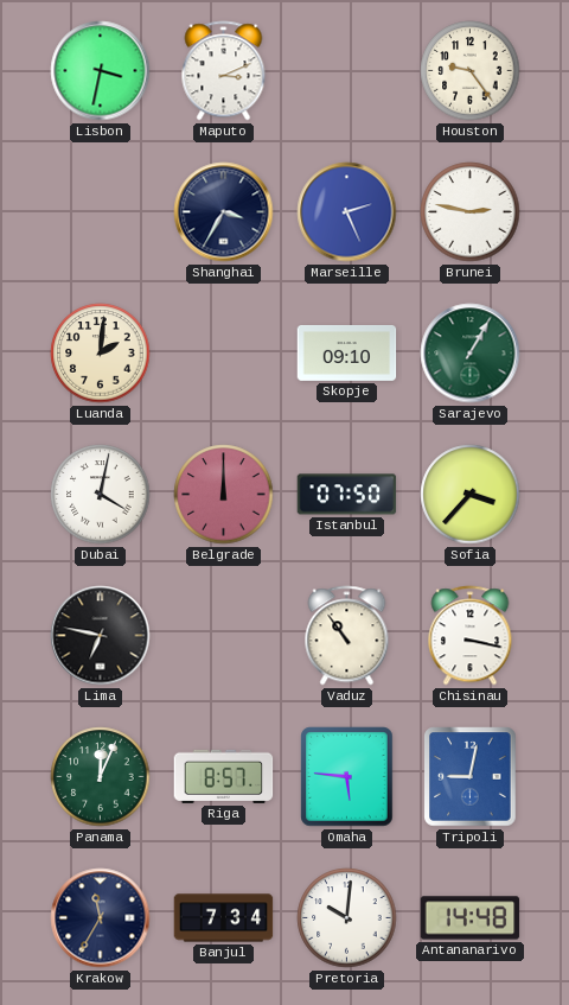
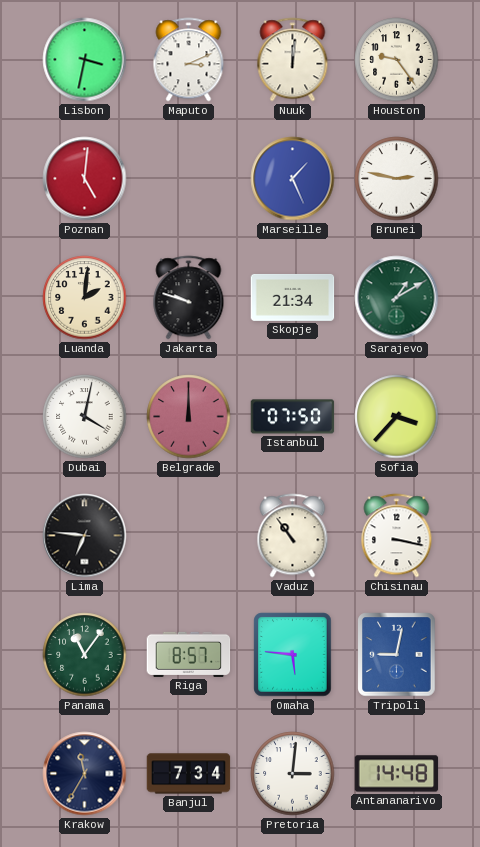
Nuuk: none -> 12:01 (293, 60)
Poznan: none -> 5:01 (85, 179)
Shanghai: 3:35 -> none (224, 212)
Marseille: 2:26 -> 1:26 (293, 179)
Jakarta: none -> 9:48 (189, 298)
Skopje: 09:10 -> 21:34 (293, 297)
Sarajevo: 1:05 -> 1:10 (397, 298)
Lima: 6:47 -> 6:46 (85, 536)
Panama: 12:04 -> 11:06 (85, 655)
Pretoria: 10:01 -> 3:01 (293, 774)
